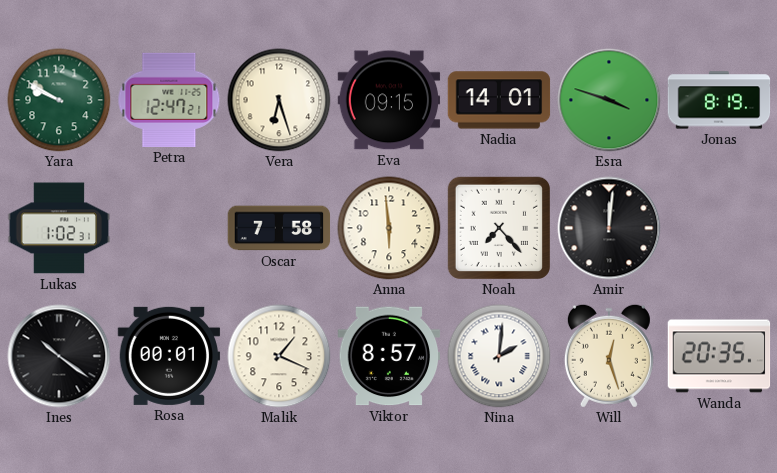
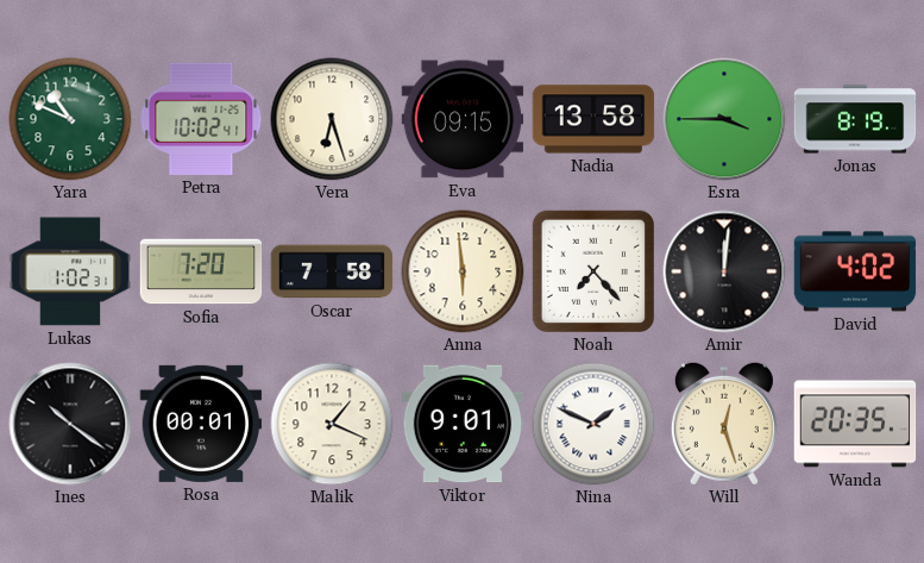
Yara: 9:50 -> 10:49 (70, 119)
Petra: 12:47 -> 10:02 (201, 119)
Nadia: 14:01 -> 13:58 (593, 119)
Esra: 3:48 -> 3:45 (724, 119)
Sofia: none -> 7:20 (201, 271)
David: none -> 4:02 (855, 271)
Viktor: 8:57 -> 9:01 (463, 424)
Nina: 2:01 -> 1:49 (593, 424)
